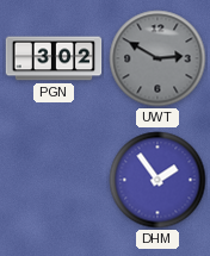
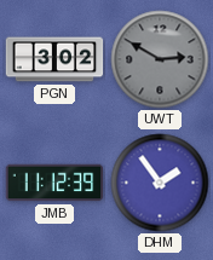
JMB: none -> 11:12 (54, 183)
